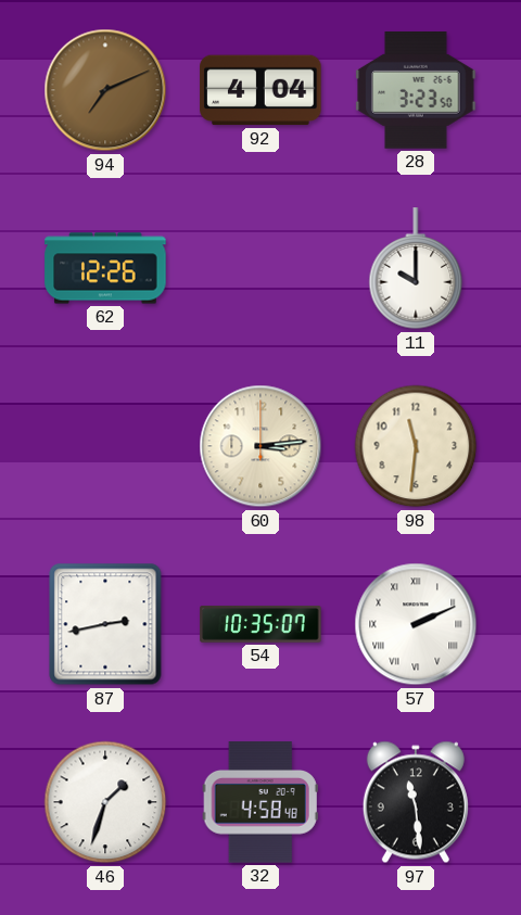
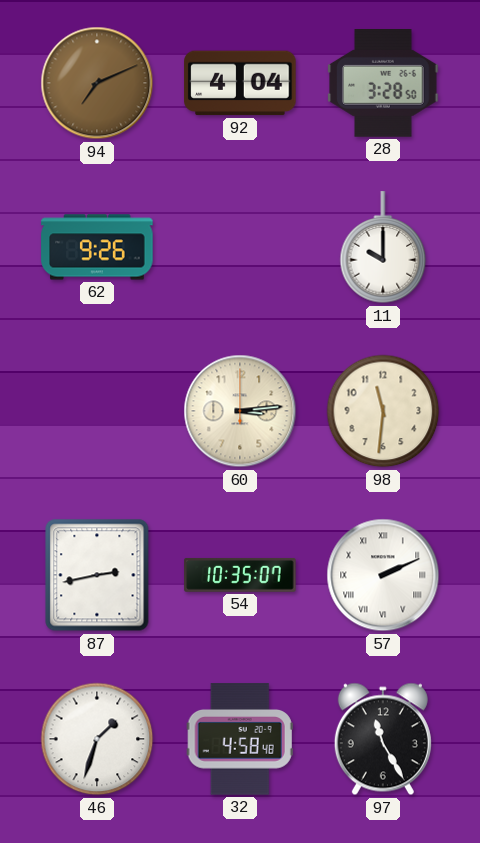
28: 3:23 -> 3:28 (383, 84)
62: 12:26 -> 9:26 (97, 247)
97: 11:29 -> 11:25 (383, 739)
